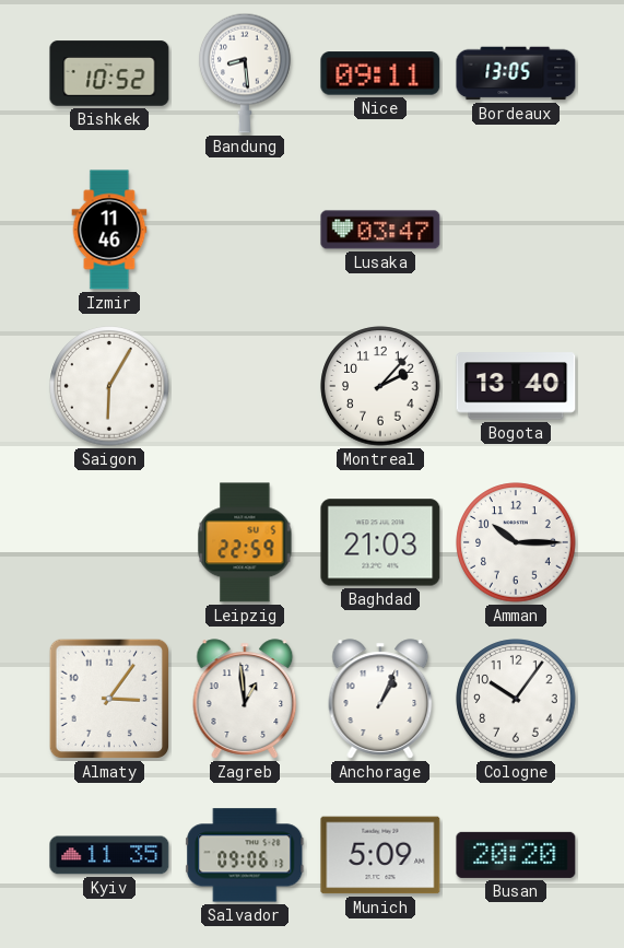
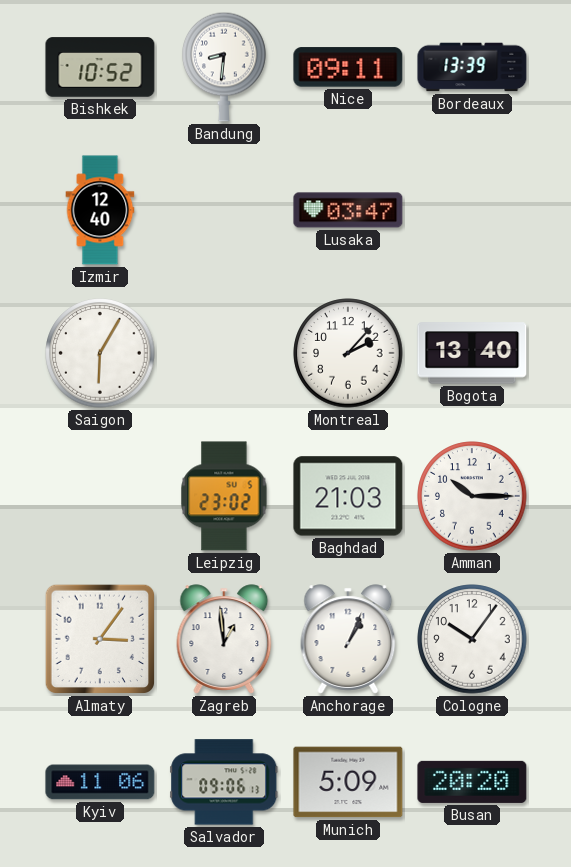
Bandung: 8:29 -> 8:31 (225, 67)
Bordeaux: 13:05 -> 13:39 (472, 67)
Izmir: 11:46 -> 12:40 (100, 210)
Leipzig: 22:59 -> 23:02 (224, 496)
Kyiv: 11:35 -> 11:06 (100, 782)
